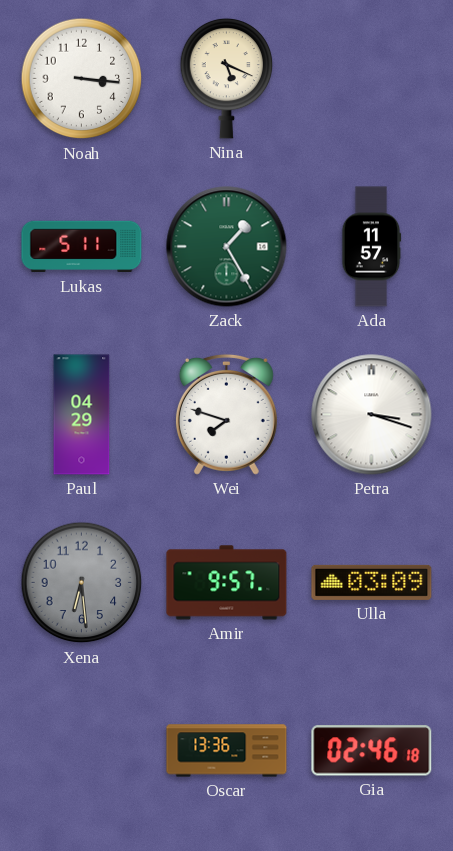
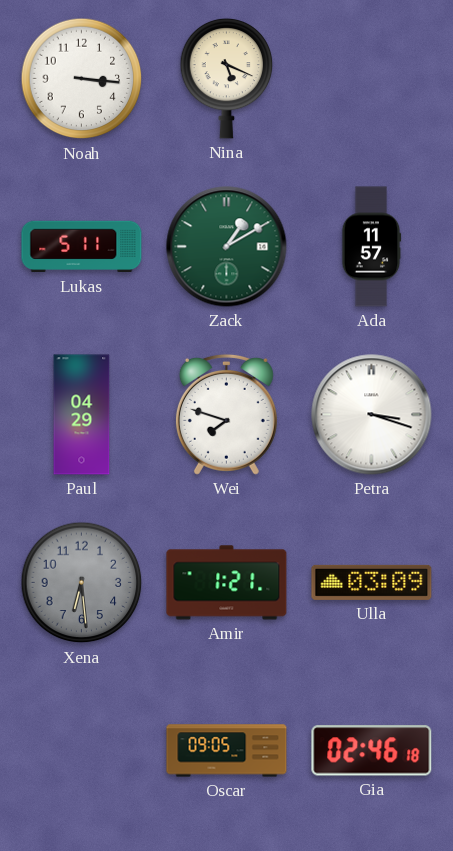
Zack: 1:25 -> 1:10 (227, 247)
Amir: 9:57 -> 1:21 (227, 583)
Oscar: 13:36 -> 09:05 (227, 751)
